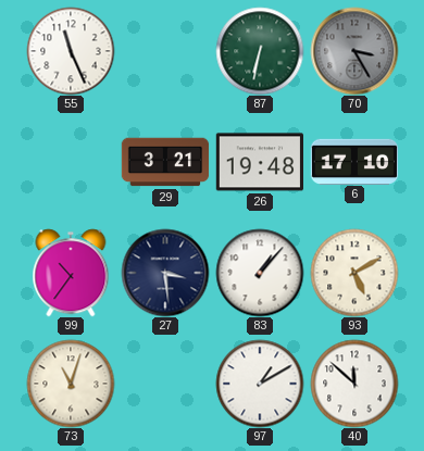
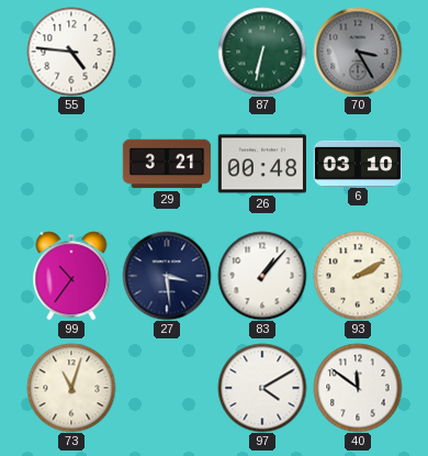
55: 11:26 -> 4:46 (71, 52)
26: 19:48 -> 00:48 (261, 164)
6: 17:10 -> 03:10 (358, 163)
93: 5:10 -> 2:10 (358, 276)
97: 1:10 -> 4:10 (262, 388)
40: 11:52 -> 11:51 (358, 388)
